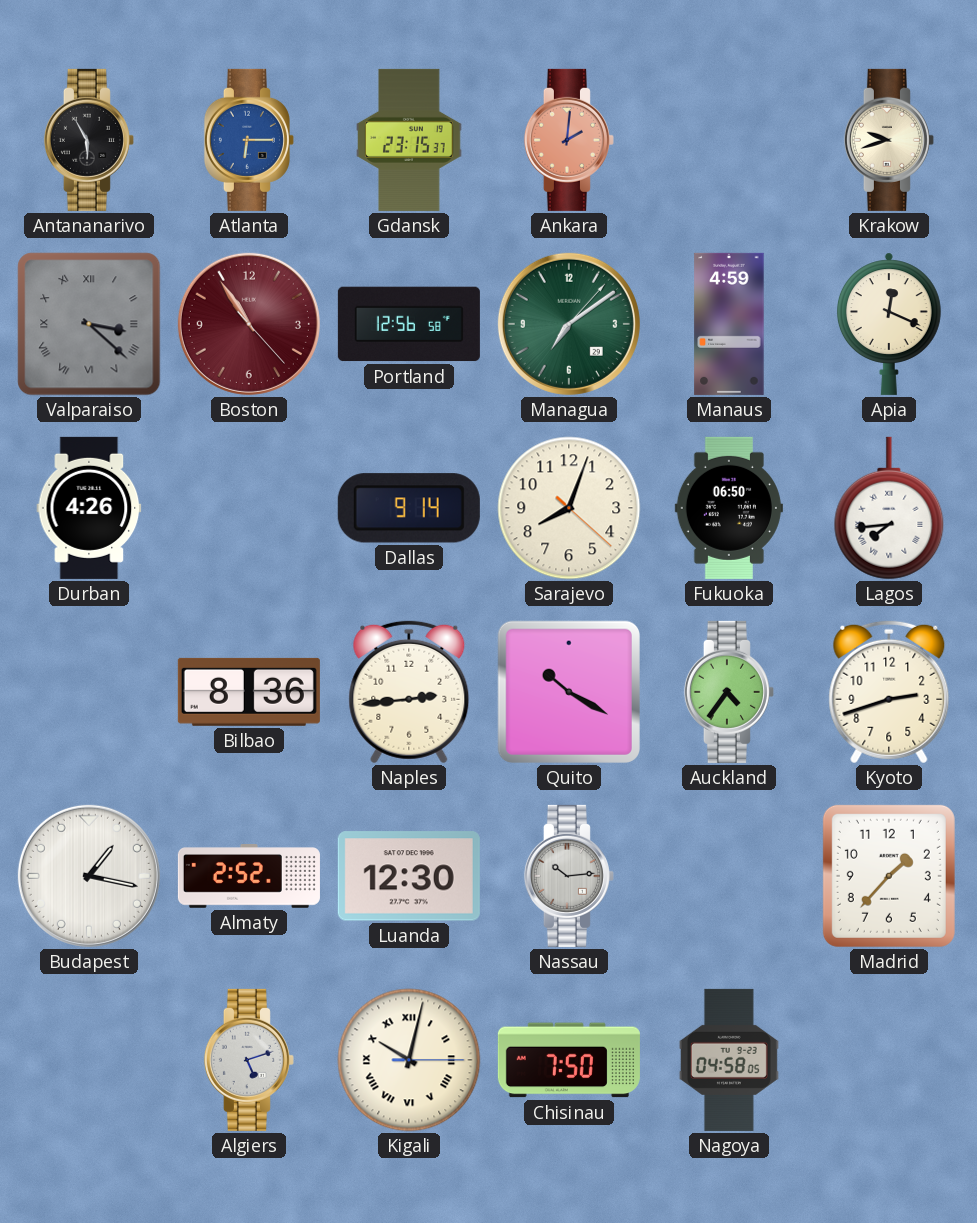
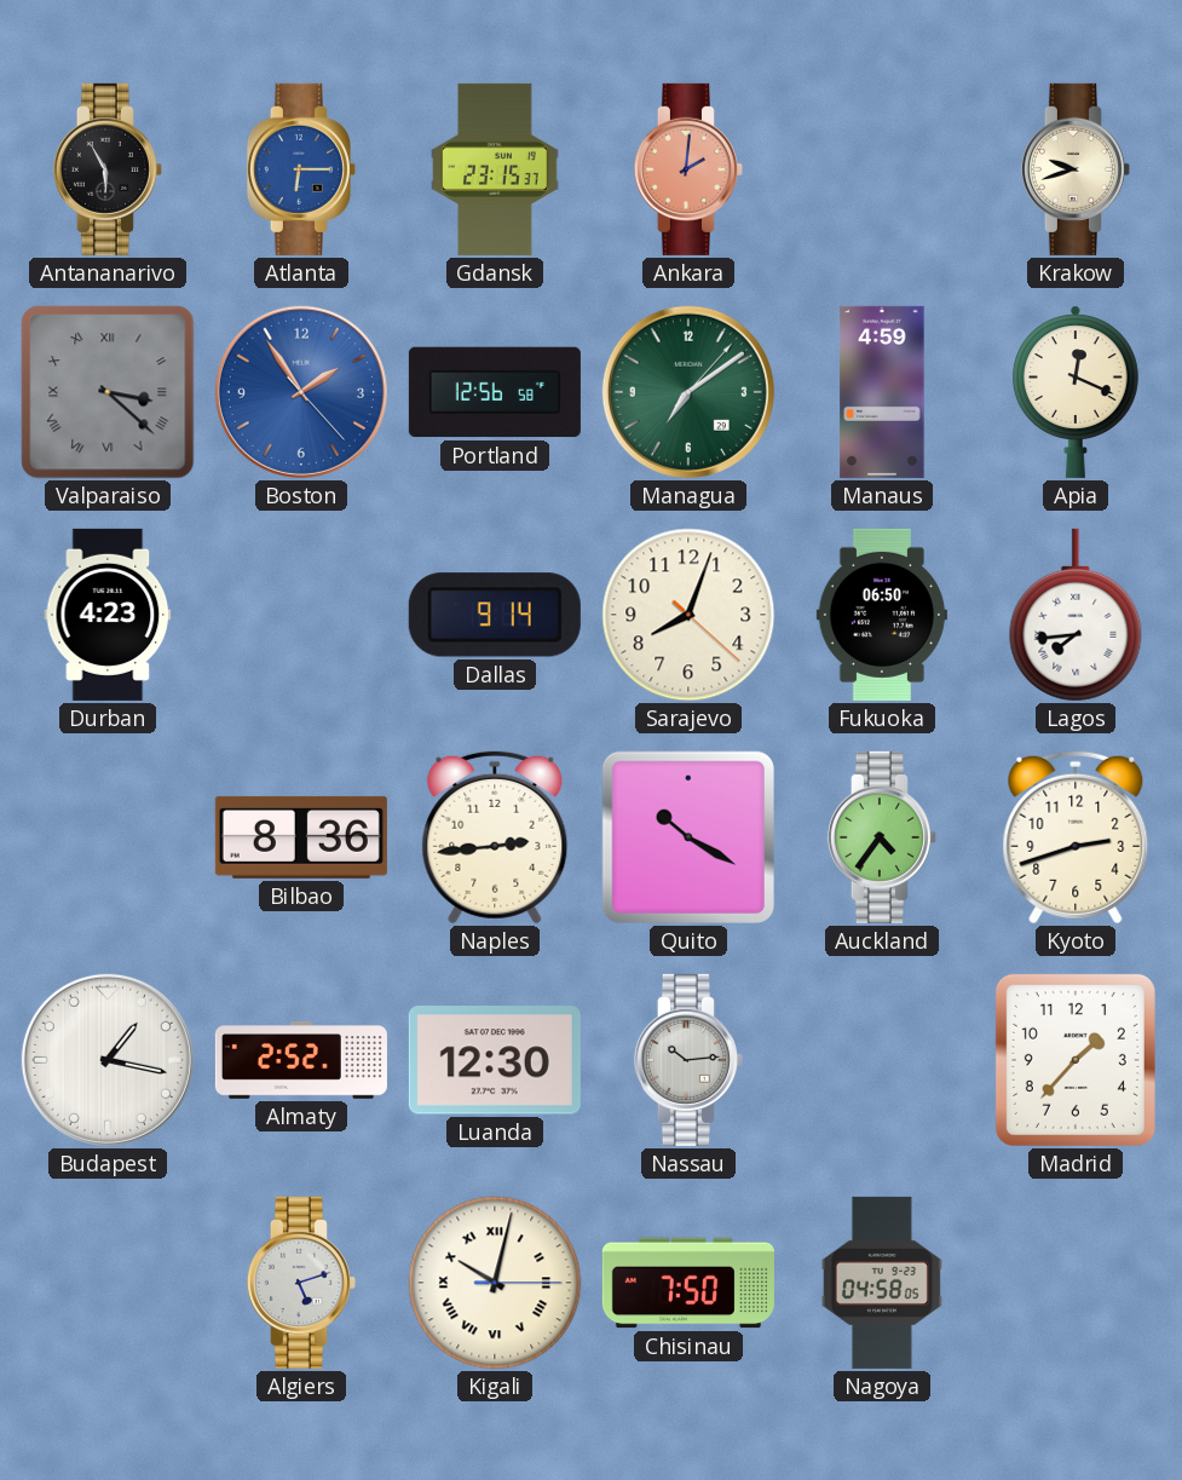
Boston: 10:54 -> 1:54 (301, 392)
Boston dial: burgundy -> blue (301, 392)
Durban: 4:26 -> 4:23 (108, 615)
